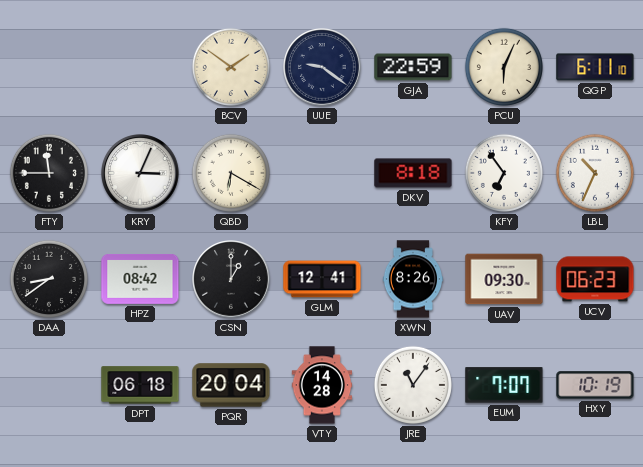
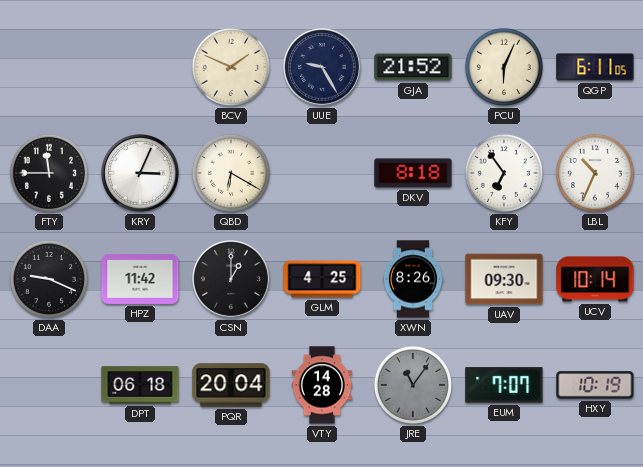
BCV: 1:51 -> 1:49 (231, 67)
UUE: 9:21 -> 9:25 (323, 68)
GJA: 22:59 -> 21:52 (413, 67)
QGP: 6:11:10 -> 6:11:05 (595, 67)
DAA: 8:39 -> 9:19 (49, 279)
HPZ: 08:42 -> 11:42 (140, 279)
GLM: 12:41 -> 4:25 (322, 279)
UCV: 06:23 -> 10:14 (595, 279)
JRE dial: white -> grey (413, 385)
